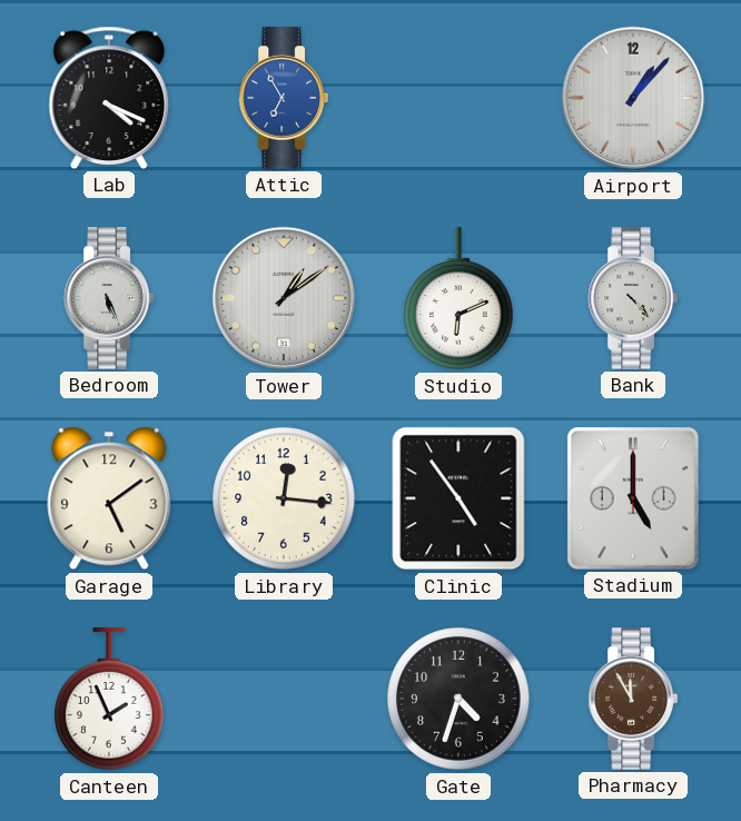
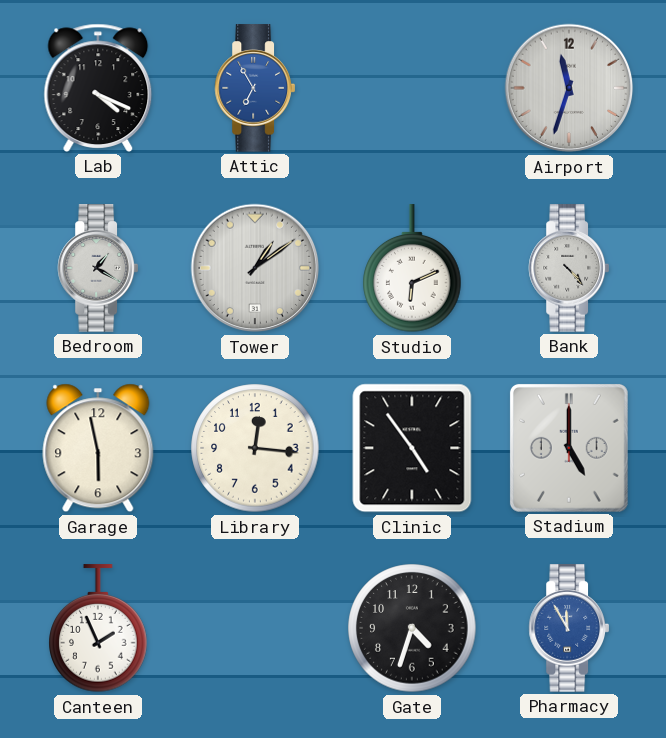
Airport: 1:07 -> 11:33 (569, 88)
Bedroom: 5:26 -> 1:20 (97, 268)
Garage: 5:09 -> 5:58 (98, 448)
Pharmacy dial: brown -> blue (568, 628)
